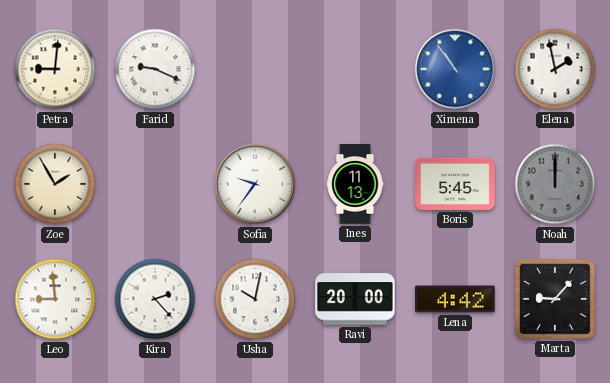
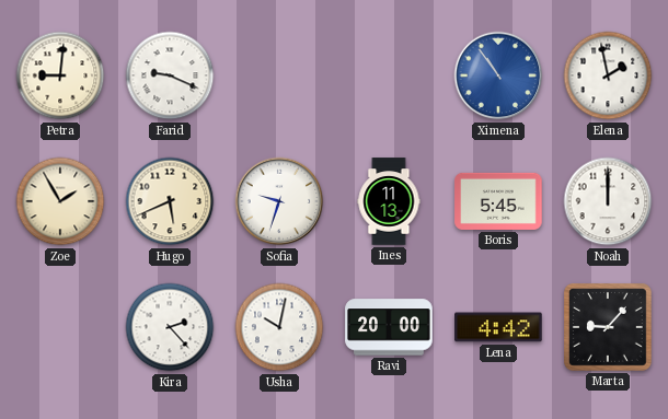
Hugo: none -> 5:41 (170, 201)
Sofia: 9:36 -> 9:33 (279, 201)
Noah dial: grey -> white (608, 201)
Leo: 8:59 -> none (55, 299)
